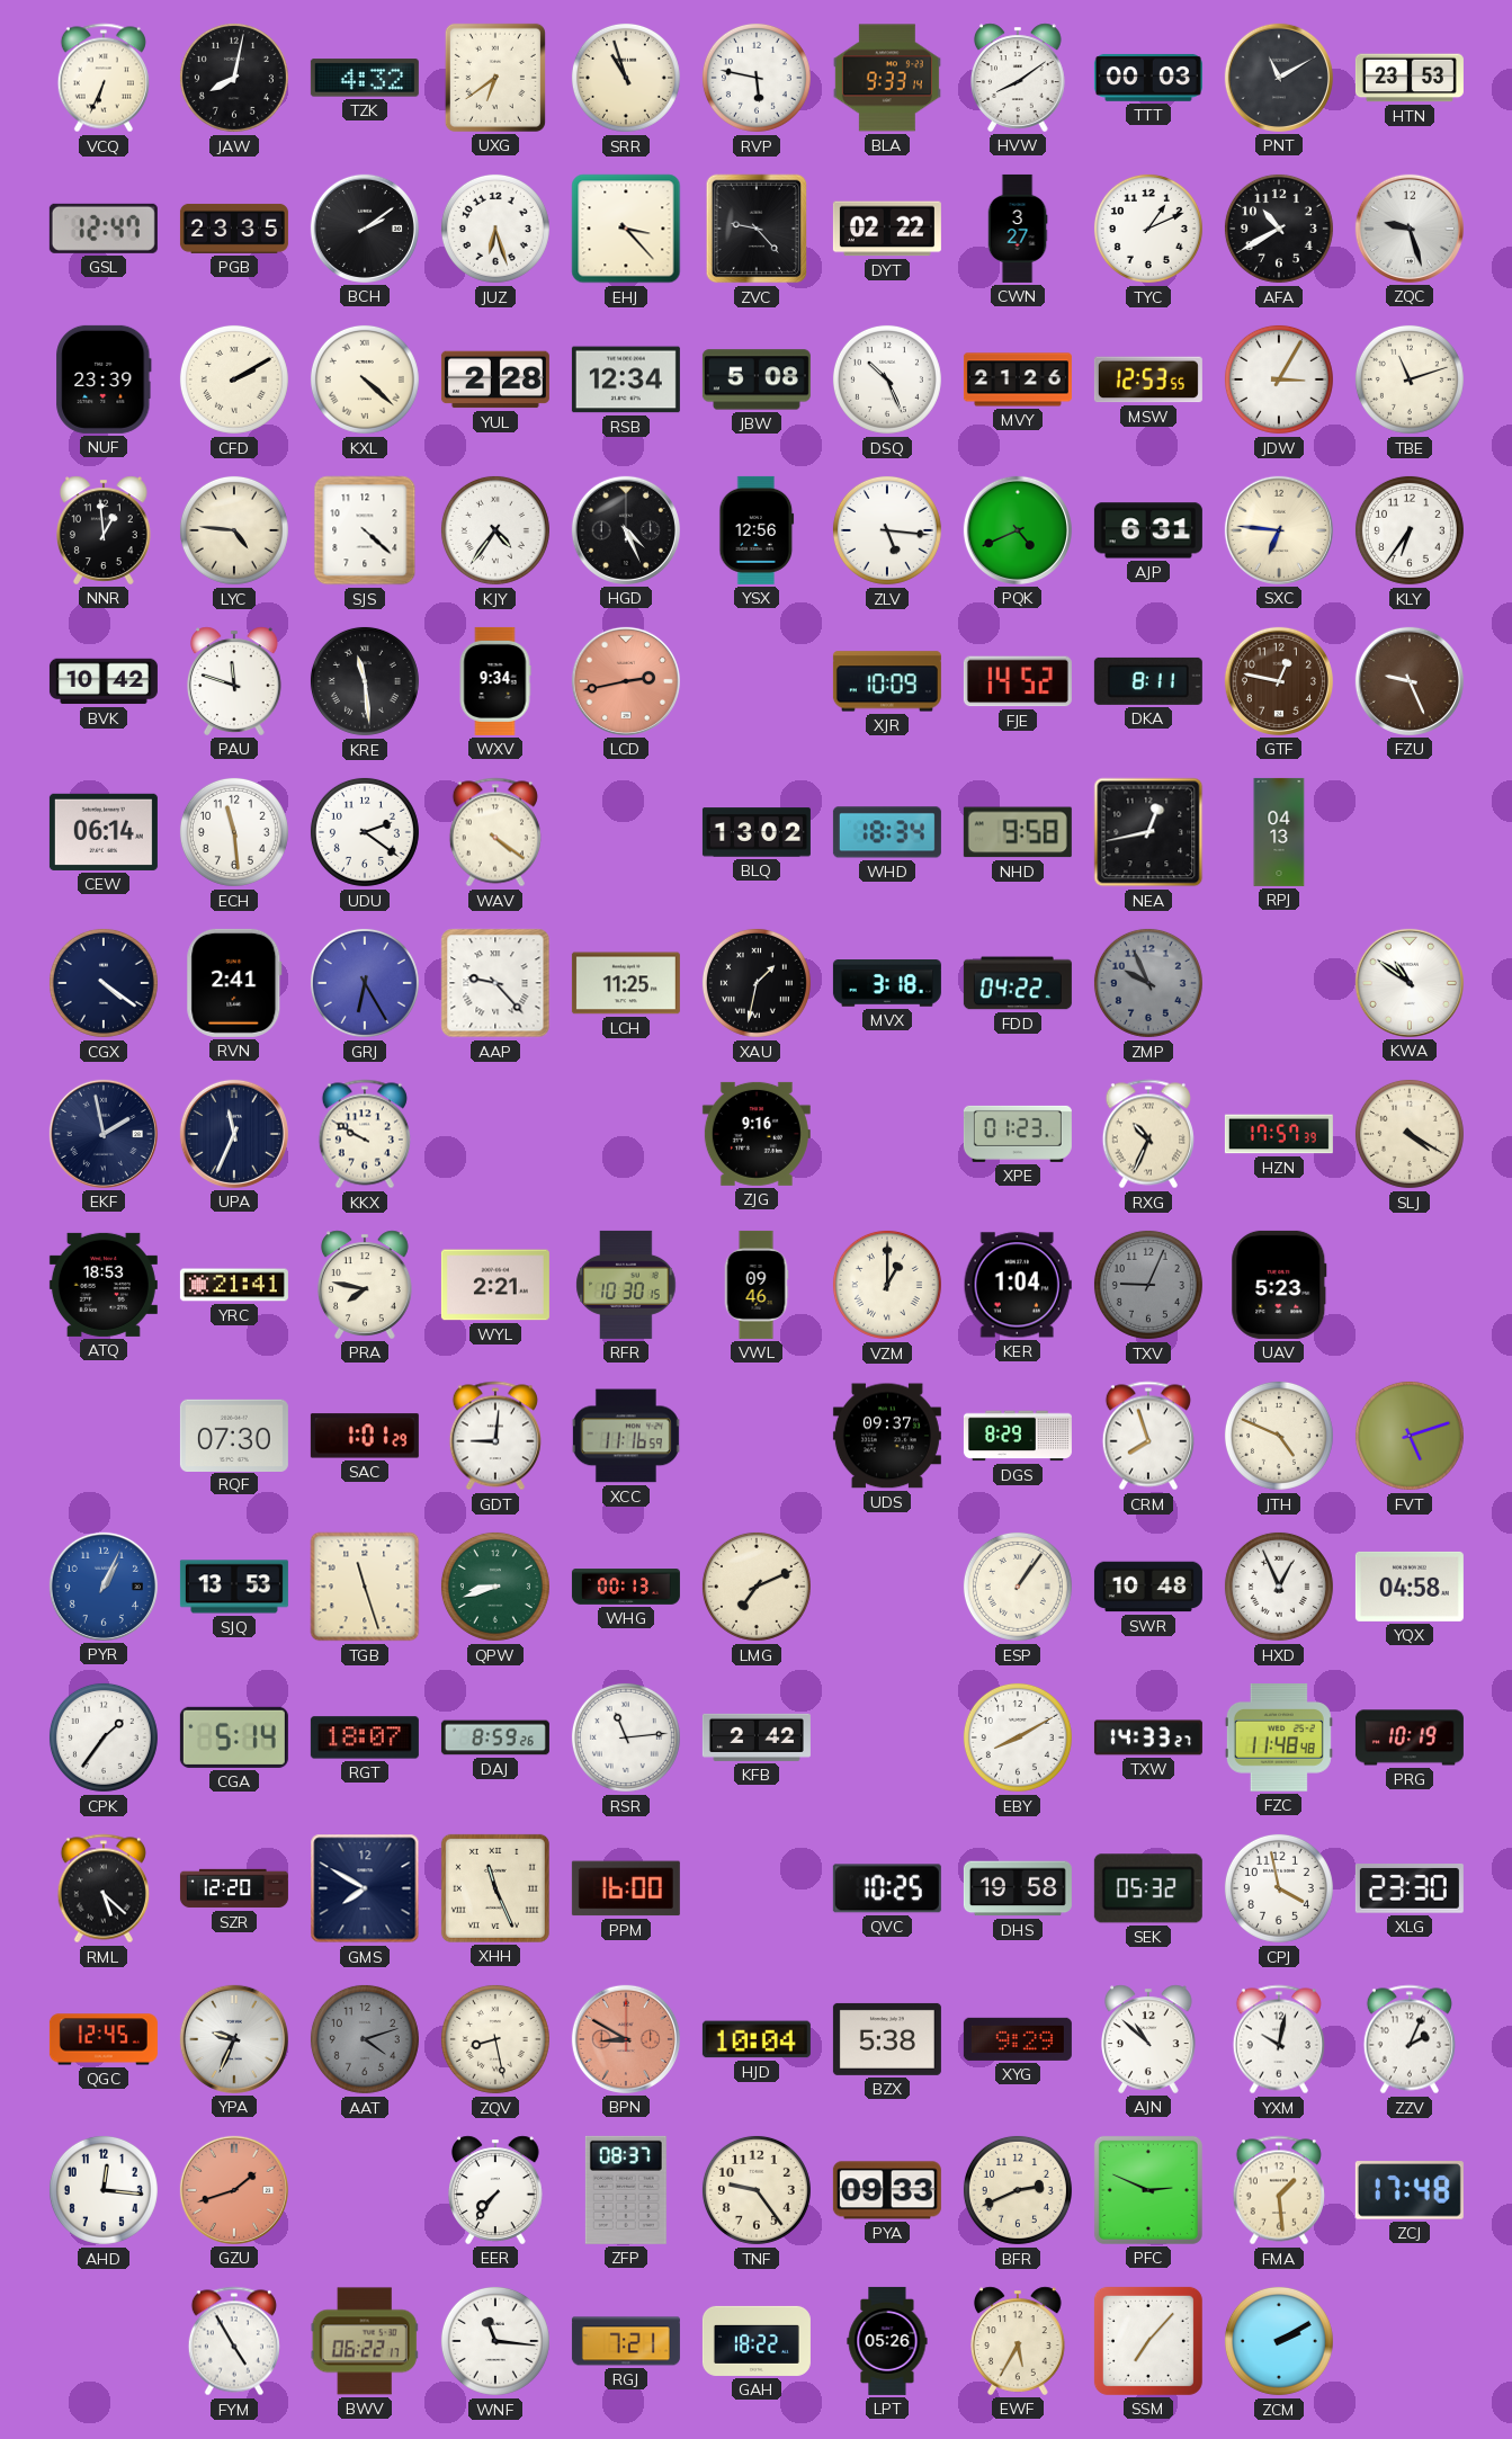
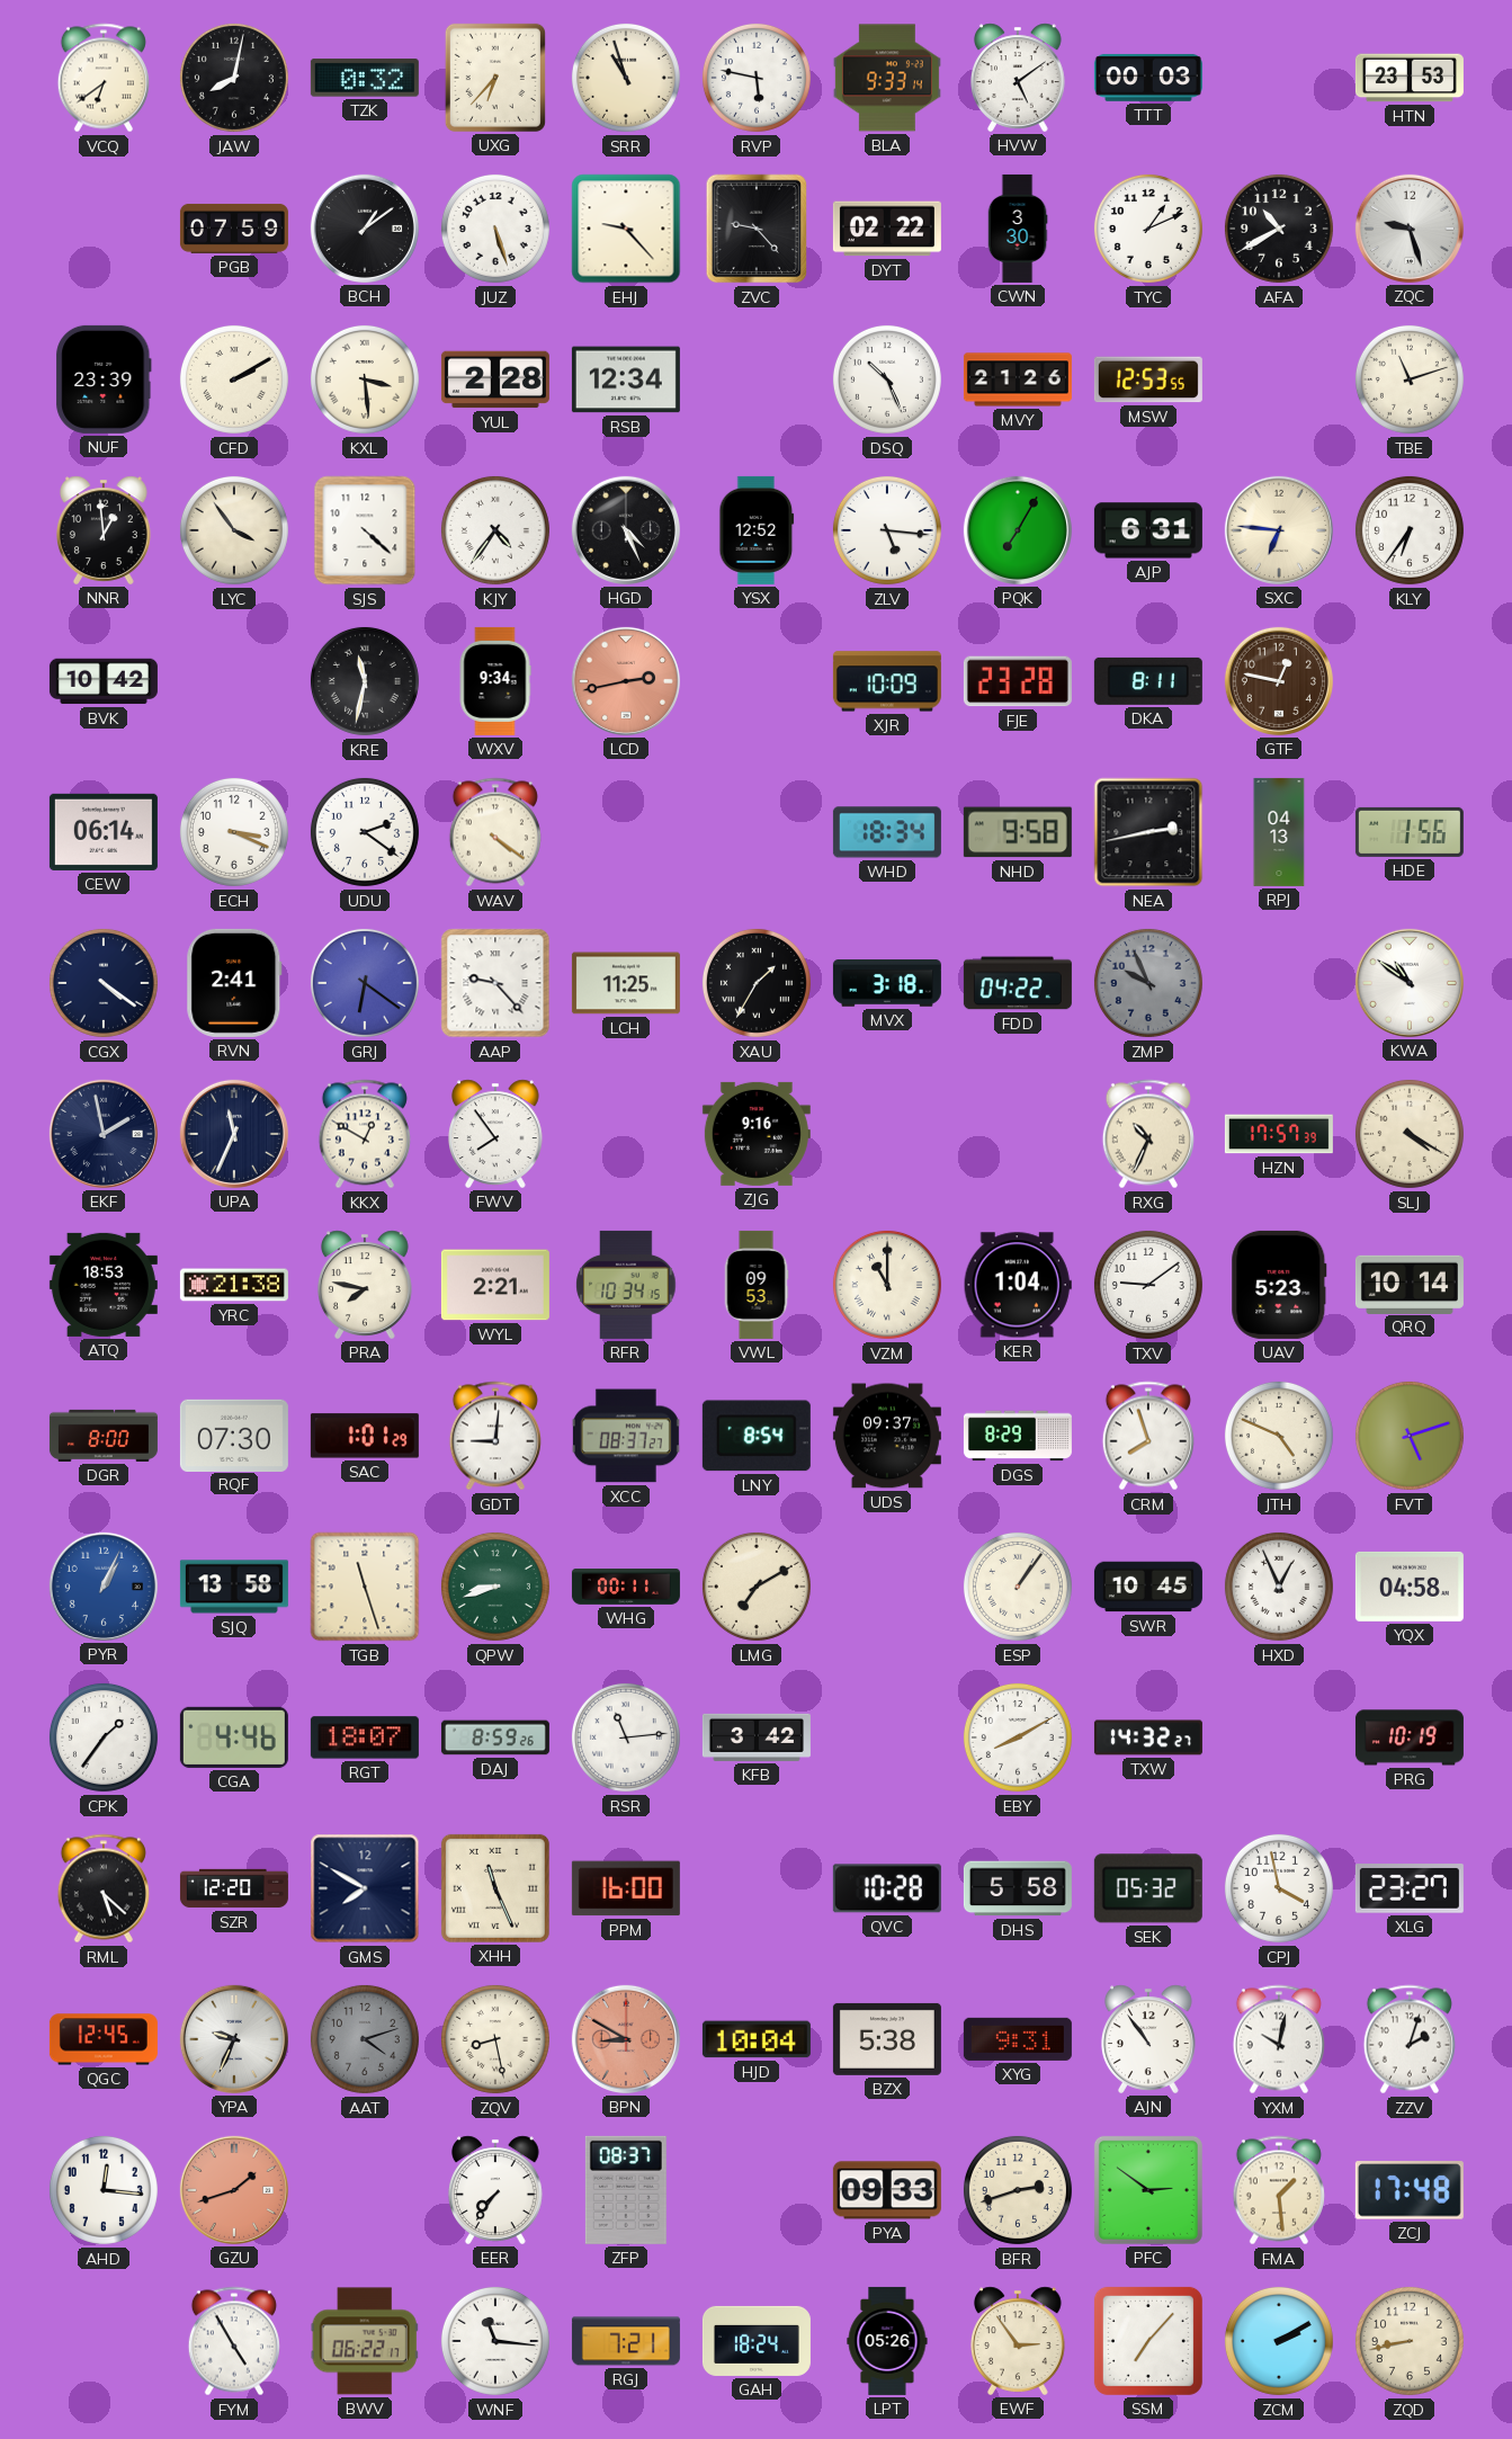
VCQ: 6:34 -> 6:39 (104, 78)
TZK: 4:32 -> 0:32 (365, 78)
UXG: 6:39 -> 6:37 (495, 78)
HVW: 8:09 -> 5:09 (1019, 78)
PNT: 11:10 -> none (1279, 78)
GSL: 12:47 -> none (104, 229)
PGB: 23:35 -> 07:59 (234, 229)
BCH: 2:09 -> 1:09 (365, 229)
JUZ: 6:27 -> 5:27 (495, 229)
EHJ: 3:23 -> 9:23 (626, 229)
CWN: 3:27 -> 3:30 (1018, 229)
KXL: 4:22 -> 3:29 (365, 379)
JBW: 5:08 -> none (757, 379)
JDW: 3:05 -> none (1279, 379)
LYC: 4:46 -> 3:54 (234, 530)
YSX: 12:56 -> 12:52 (757, 530)
PQK: 4:41 -> 7:05 (1018, 530)
PAU: 11:48 -> none (235, 681)
KRE: 11:29 -> 11:32 (365, 681)
FJE: 14:52 -> 23:28 (1018, 681)
FZU: 9:26 -> none (1410, 681)
ECH: 11:29 -> 3:19 (234, 832)
BLQ: 13:02 -> none (757, 832)
NEA: 12:43 -> 2:43 (1148, 832)
HDE: none -> 1:56 (1410, 832)
GRJ: 6:25 -> 6:21 (365, 983)
XAU: 1:32 -> 1:35 (757, 983)
KKX: 9:50 -> 12:50 (365, 1134)
FWV: none -> 7:54 (496, 1134)
XPE: 01:23 -> none (1018, 1134)
YRC: 21:41 -> 21:38 (234, 1285)
RFR: 10:30 -> 10:34 (626, 1285)
VWL: 09:46 -> 09:53 (757, 1285)
VZM: 1:00 -> 11:00 (887, 1285)
TXV: 9:04 -> 9:09 (1148, 1285)
TXV dial: grey -> white (1148, 1285)
QRQ: none -> 10:14 (1410, 1284)
DGR: none -> 8:00 (104, 1436)
XCC: 11:16 -> 08:37 (626, 1436)
LNY: none -> 8:54 (757, 1436)
SJQ: 13:53 -> 13:58 (234, 1587)
WHG: 00:13 -> 00:11 (626, 1587)
LMG: 7:11 -> 7:10 (757, 1587)
SWR: 10:48 -> 10:45 (1148, 1587)
CGA: 5:14 -> 4:46 (234, 1737)
KFB: 2:42 -> 3:42 (757, 1737)
TXW: 14:33 -> 14:32 (1148, 1737)
FZC: 11:48 -> none (1279, 1737)
QVC: 10:25 -> 10:28 (887, 1888)
DHS: 19:58 -> 5:58 (1018, 1888)
XLG: 23:30 -> 23:27 (1410, 1889)
XYG: 9:29 -> 9:31 (1018, 2039)
AJN: 10:52 -> 10:54 (1149, 2039)
ZZV: 2:04 -> 2:03 (1410, 2039)
TNF: 9:24 -> none (757, 2190)
BFR: 2:41 -> 2:42 (1018, 2190)
PFC: 2:49 -> 2:51 (1148, 2190)
GAH: 18:22 -> 18:24 (757, 2341)
EWF: 5:35 -> 2:54 (1019, 2341)
ZQD: none -> 8:43 (1410, 2341)
